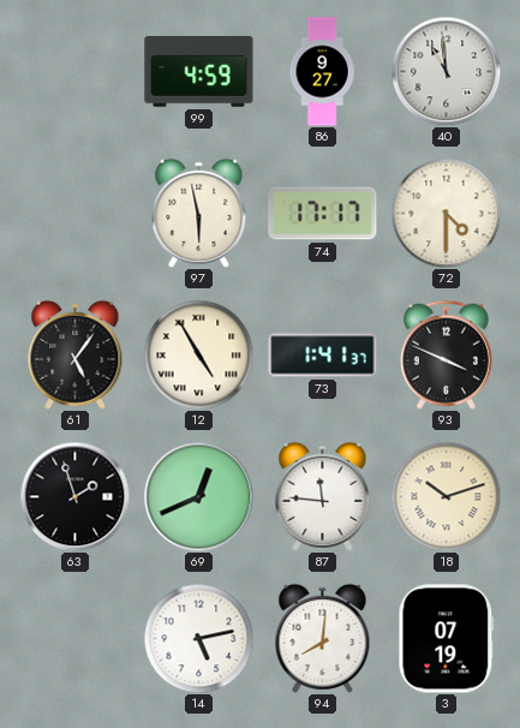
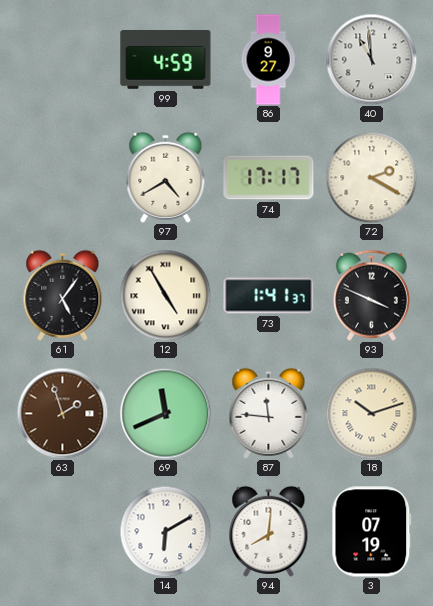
97: 5:58 -> 4:40 (166, 177)
72: 4:30 -> 2:20 (371, 177)
63 dial: black -> brown (62, 413)
69: 12:41 -> 11:41 (165, 413)
14: 5:13 -> 6:10 (165, 531)
